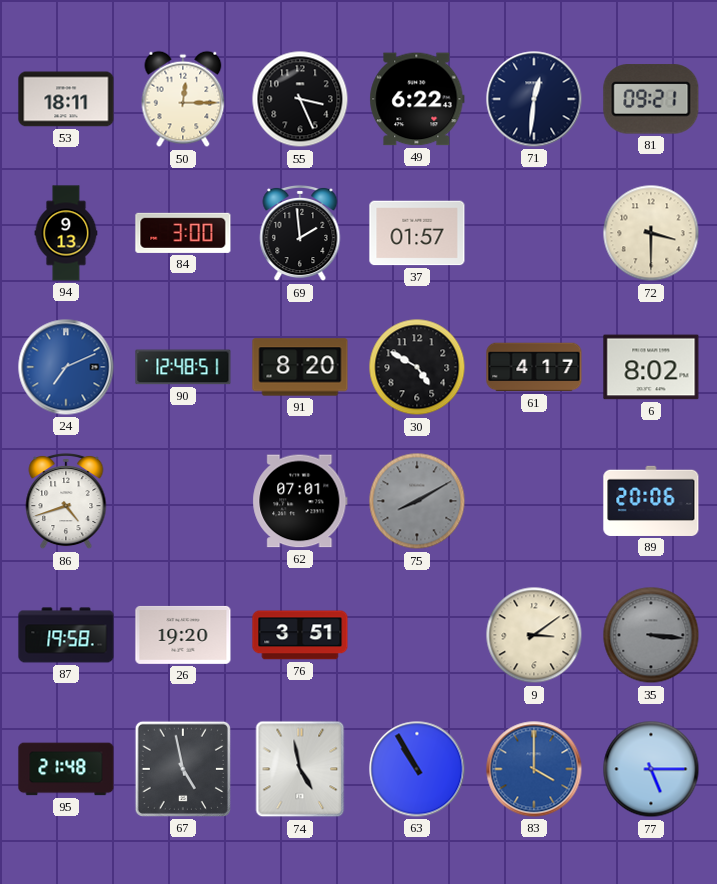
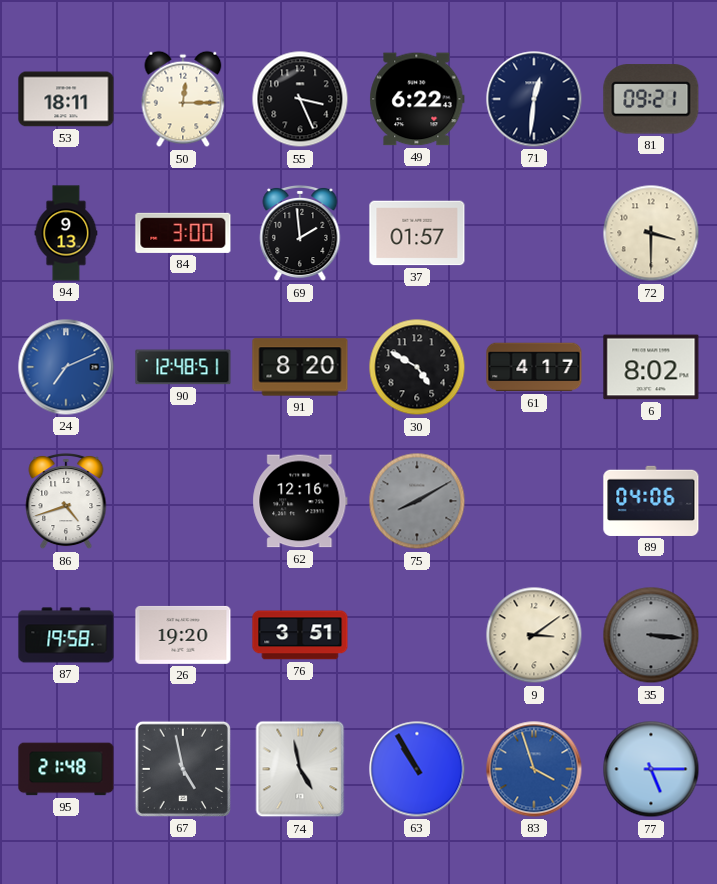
62: 07:01 -> 12:16 (300, 501)
89: 20:06 -> 04:06 (651, 501)
83: 4:00 -> 3:57 (534, 769)
